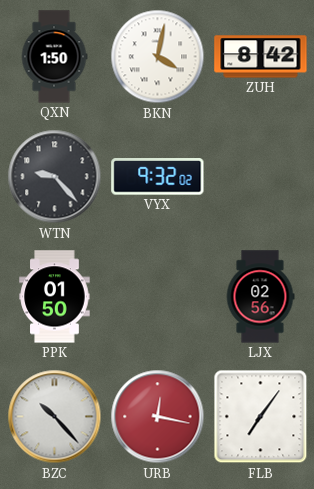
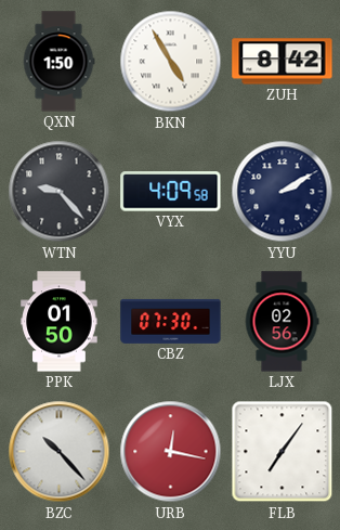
BKN: 4:02 -> 4:55 (171, 62)
VYX: 9:32 -> 4:09 (171, 192)
YYU: none -> 2:10 (283, 192)
CBZ: none -> 07:30 (171, 321)
